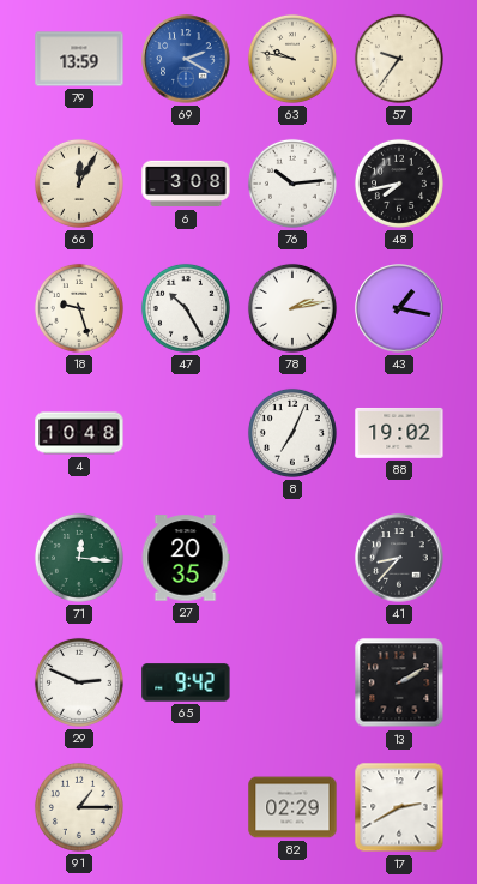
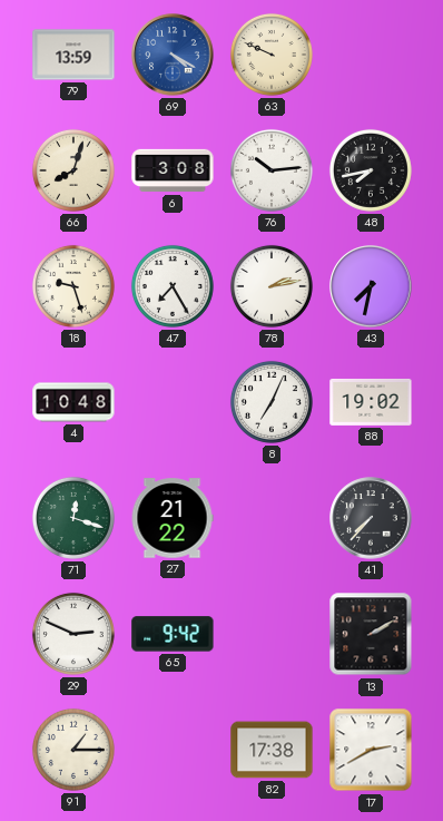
69: 2:20 -> 4:20 (173, 55)
63: 9:47 -> 9:49 (272, 55)
57: 9:36 -> none (399, 59)
66: 12:05 -> 8:03 (73, 170)
47: 10:25 -> 7:25 (173, 286)
43: 1:17 -> 7:32 (371, 286)
71: 12:16 -> 12:18 (73, 518)
27: 20:35 -> 21:22 (173, 518)
41: 8:37 -> 7:37 (371, 518)
82: 02:29 -> 17:38 (272, 750)
